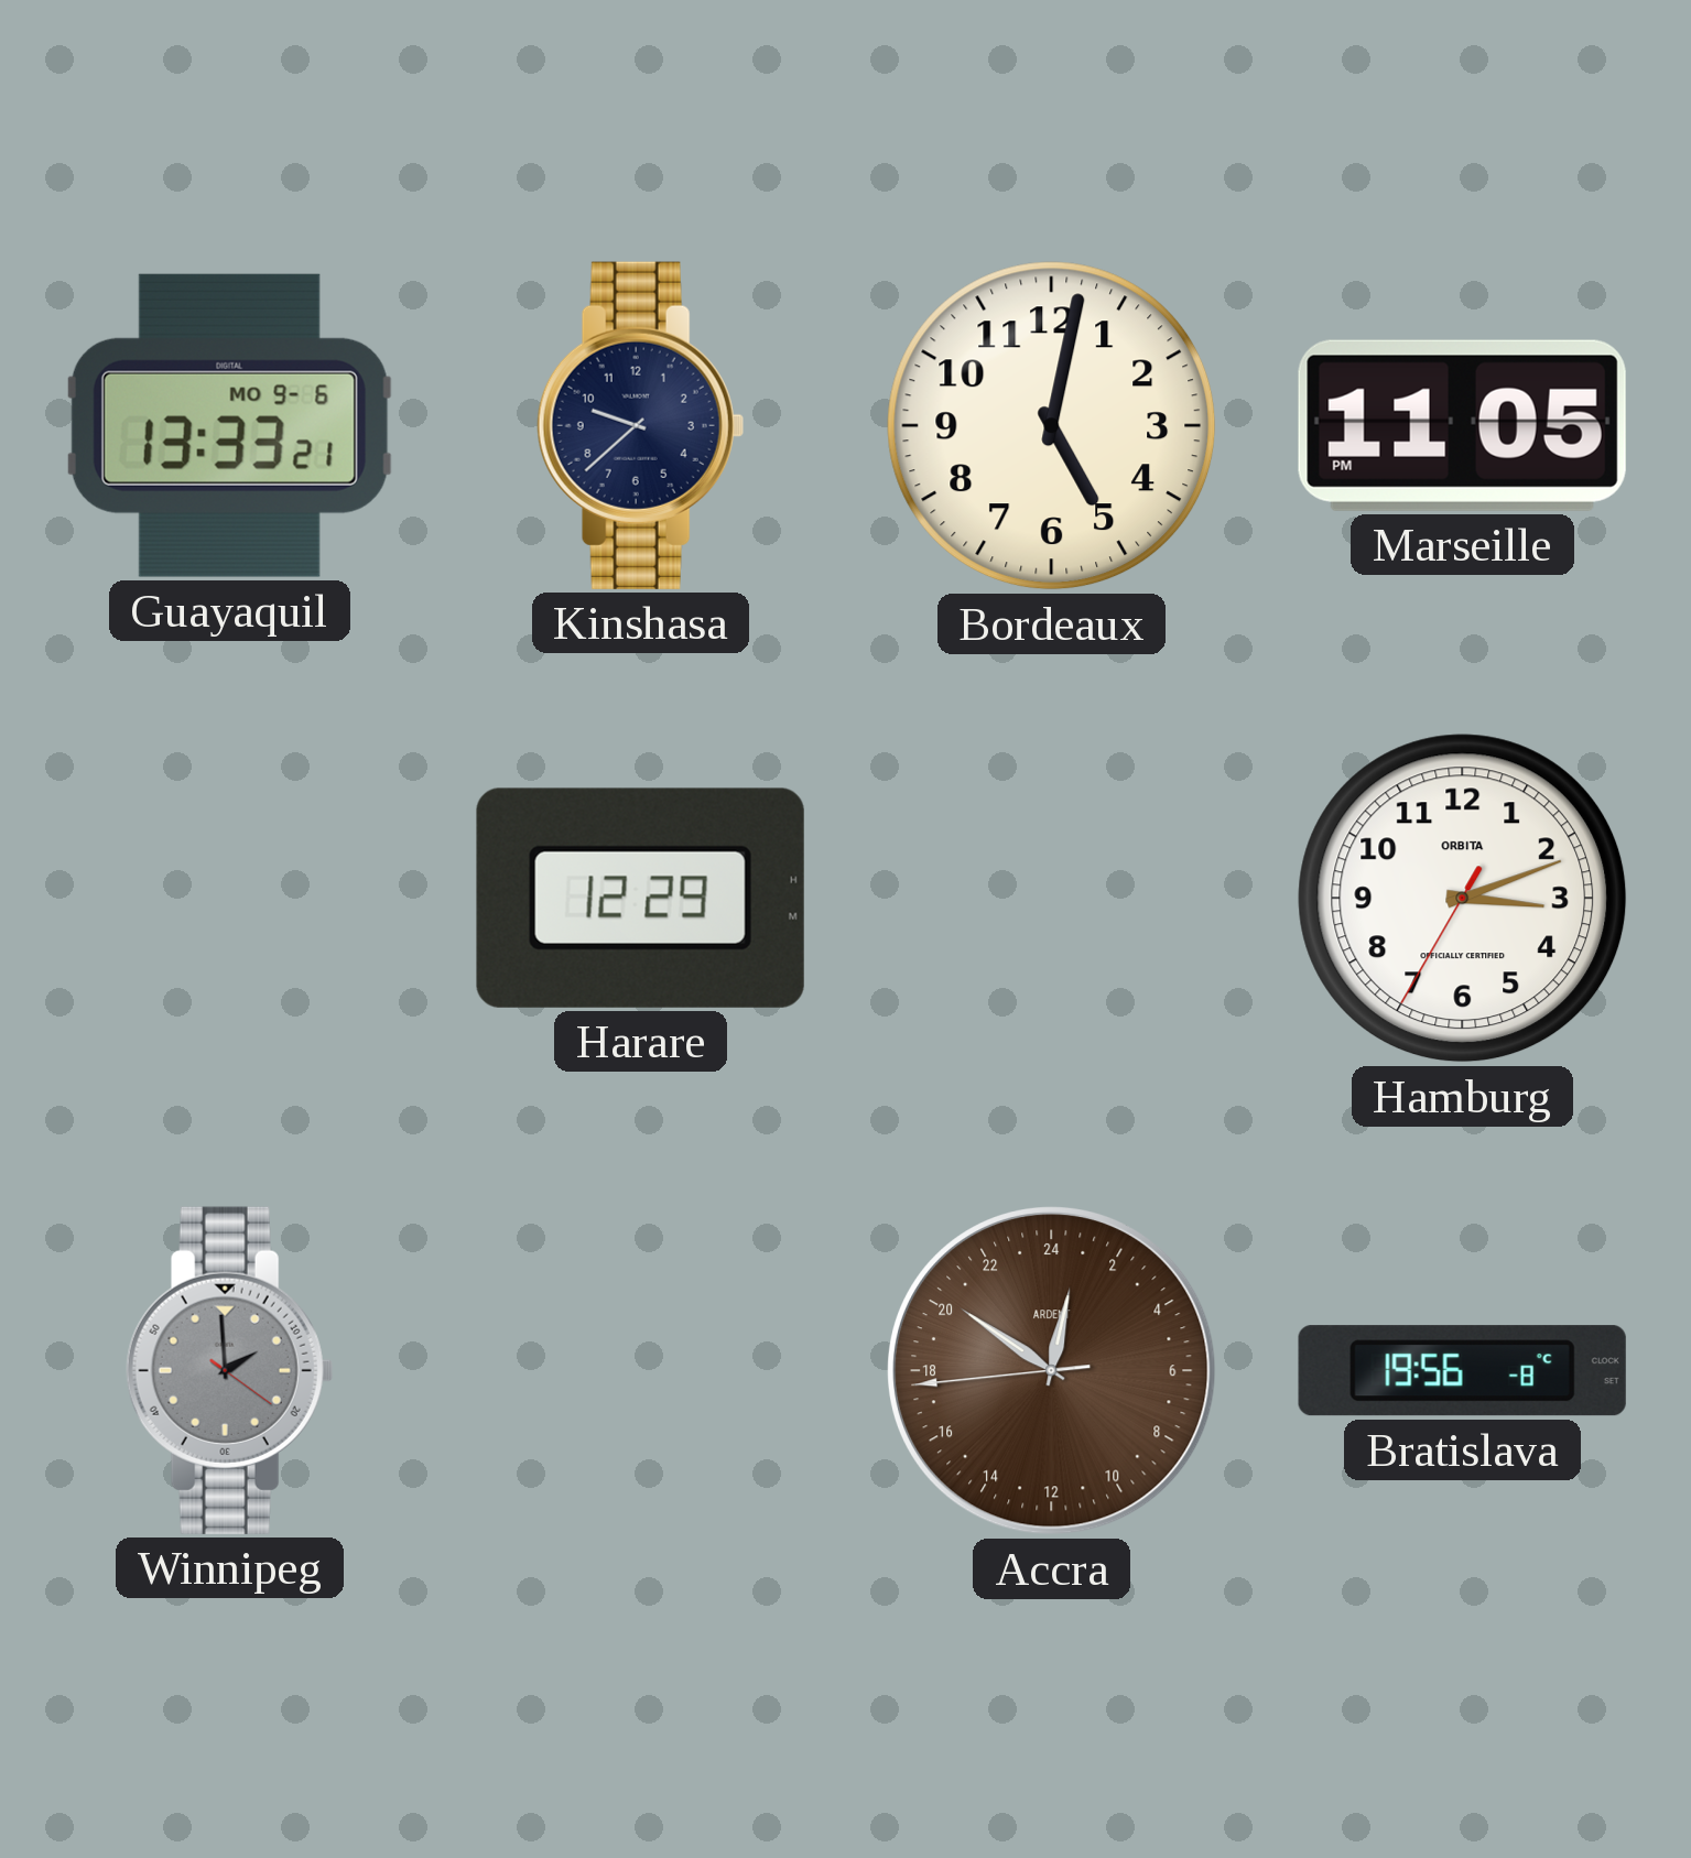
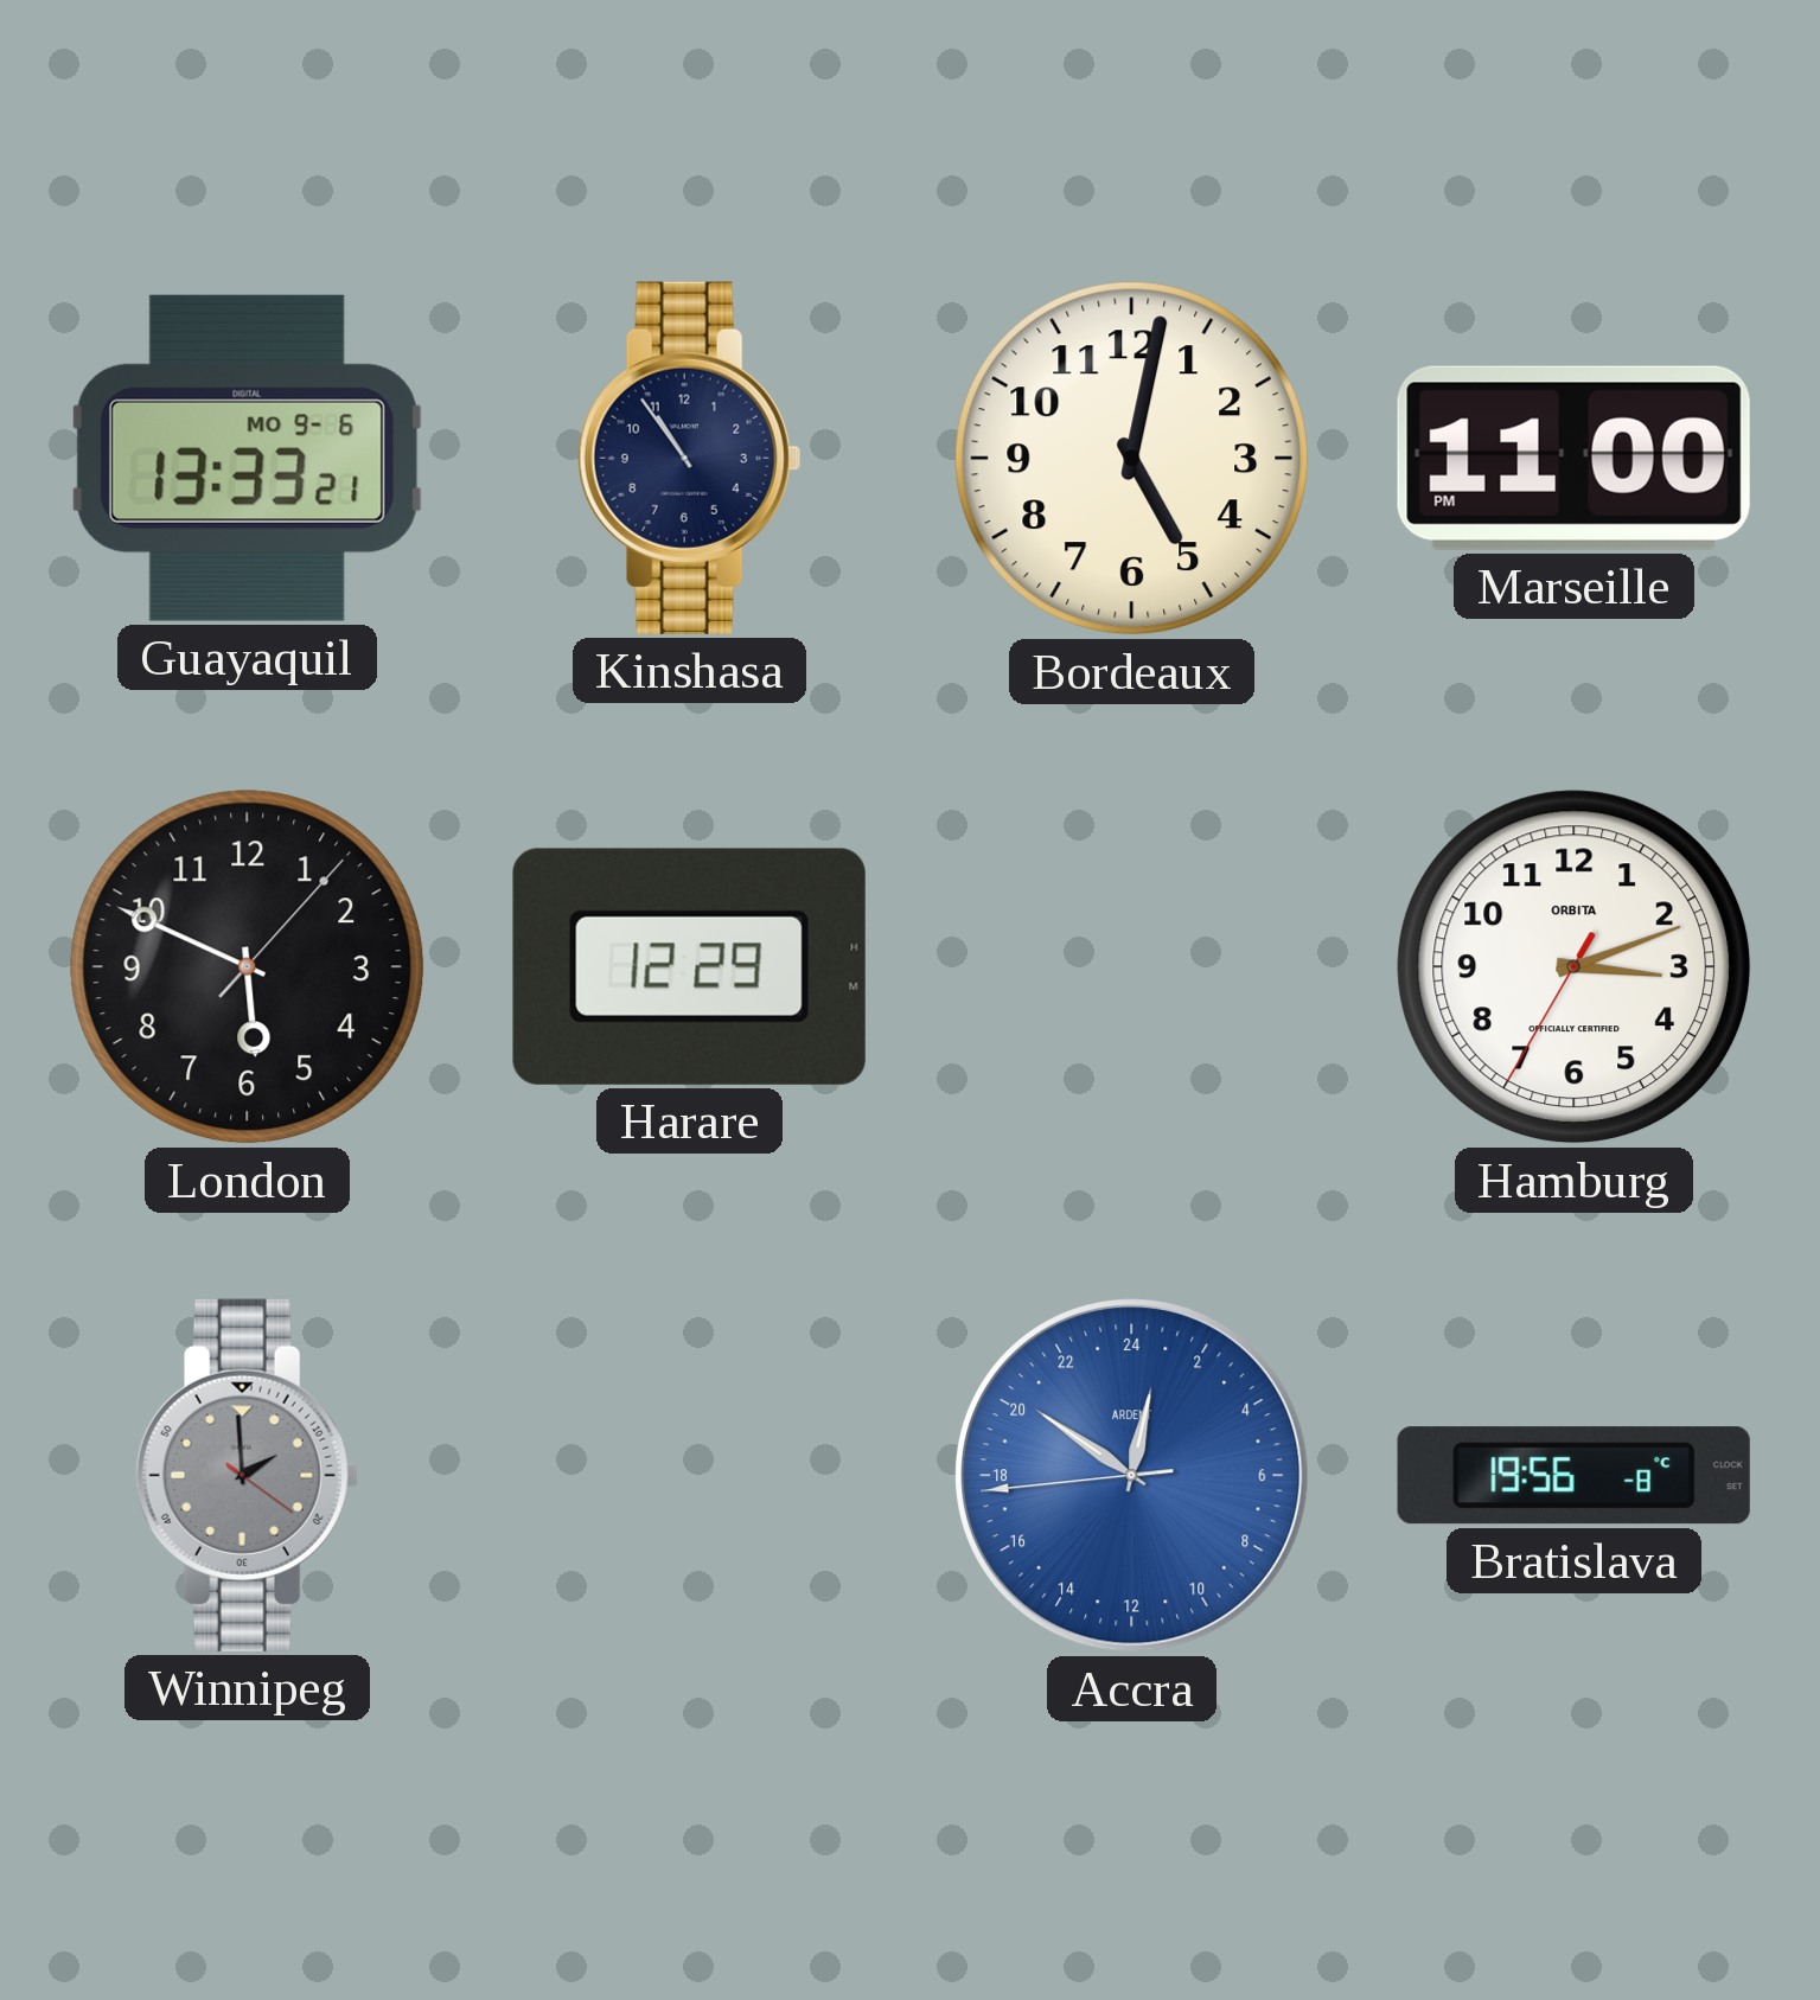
Kinshasa: 9:38 -> 10:54 (689, 458)
Marseille: 11:05 -> 11:00 (1573, 458)
London: none -> 5:49 (248, 967)
Accra dial: brown -> blue (1132, 1476)
